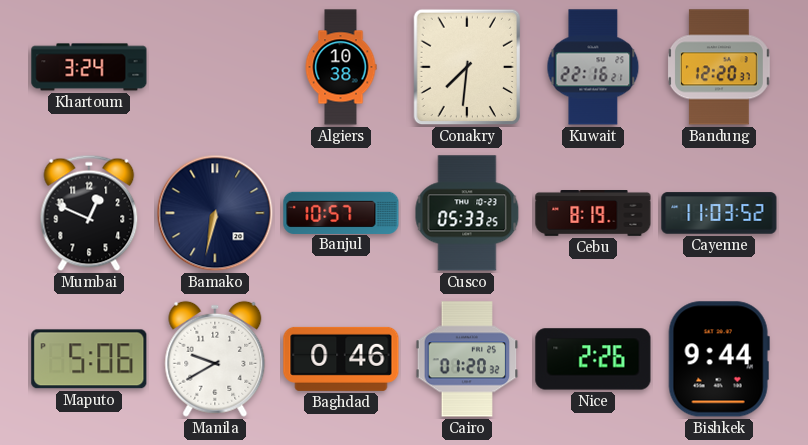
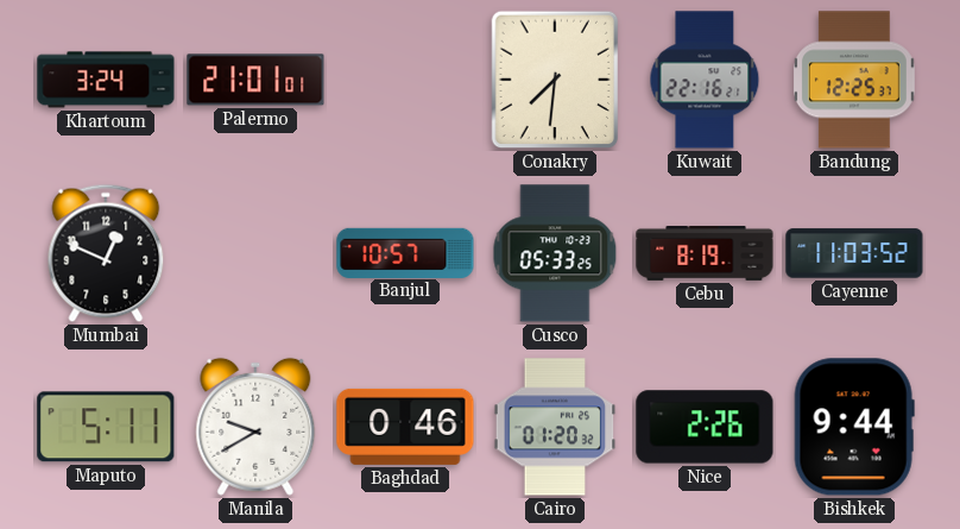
Palermo: none -> 21:01 (255, 80)
Algiers: 10:38 -> none (341, 67)
Bandung: 12:20 -> 12:25 (854, 80)
Bamako: 6:32 -> none (215, 213)
Maputo: 5:06 -> 5:11 (106, 427)
